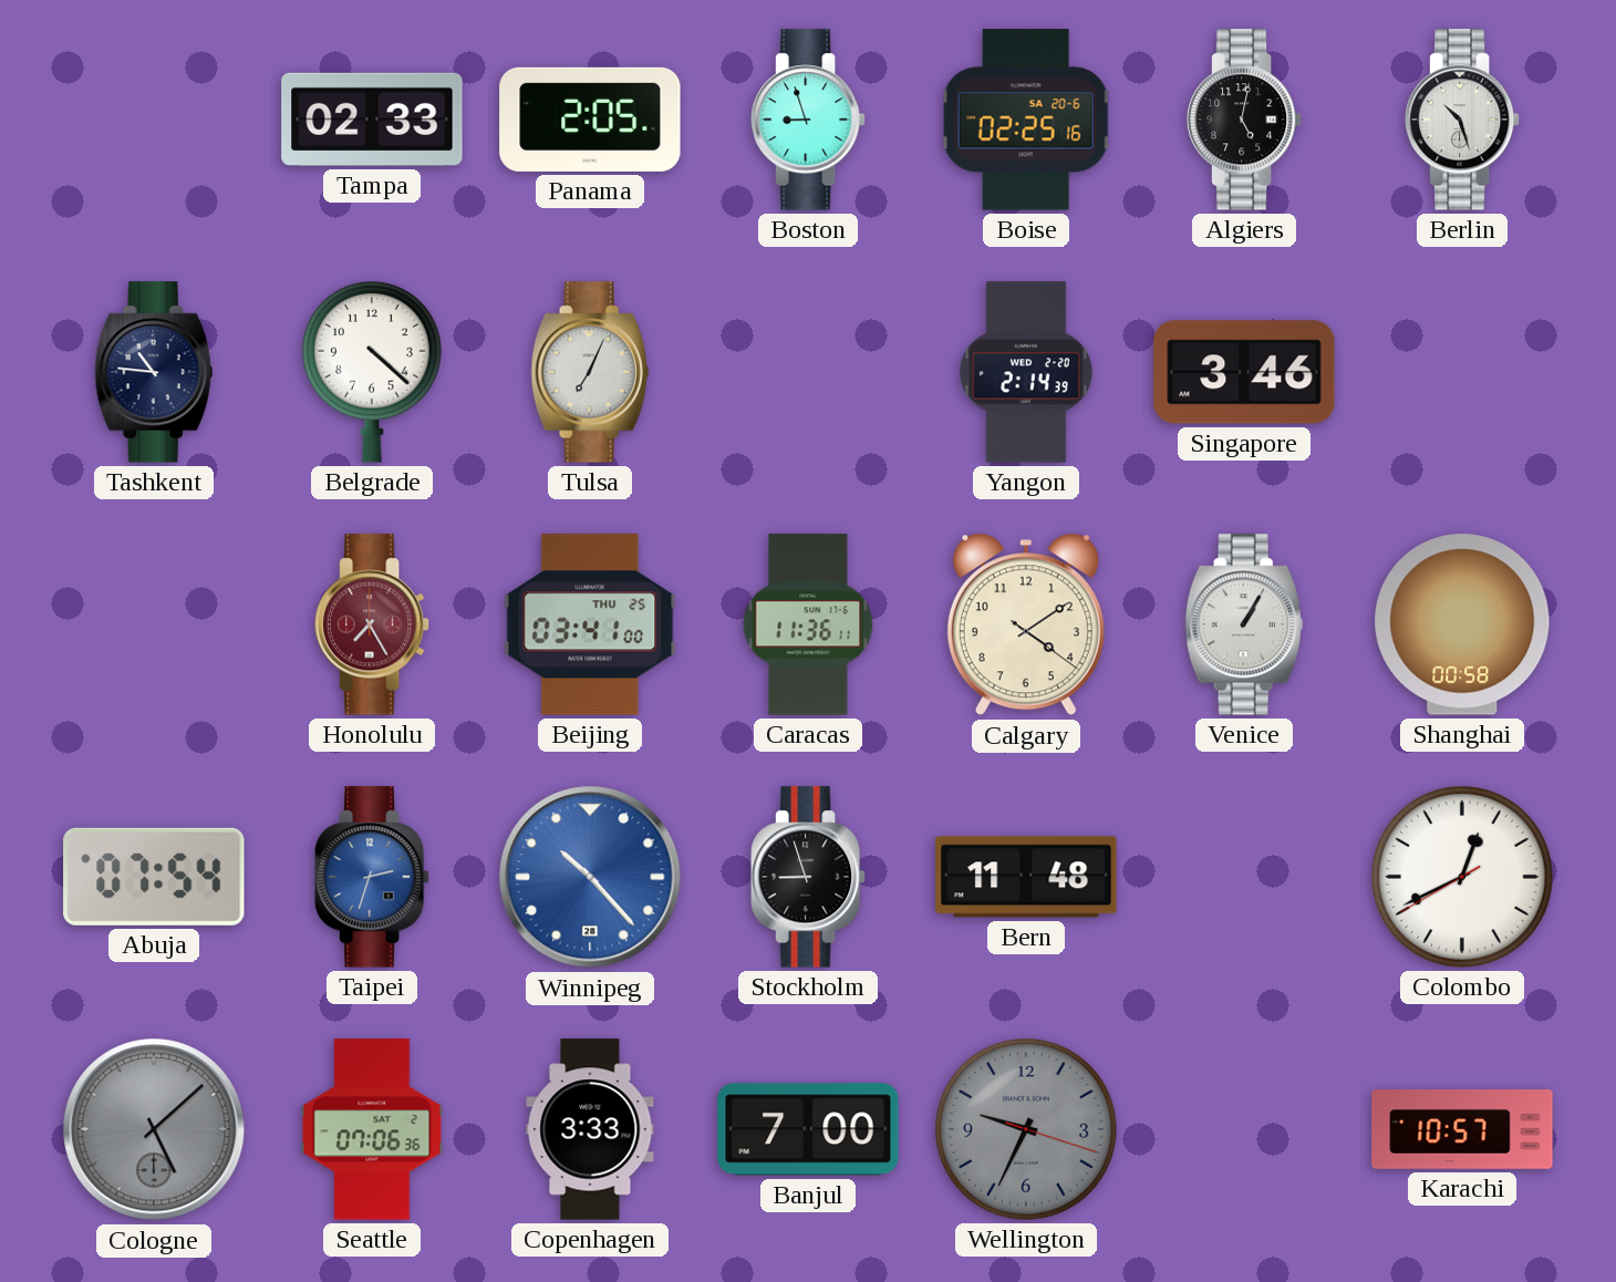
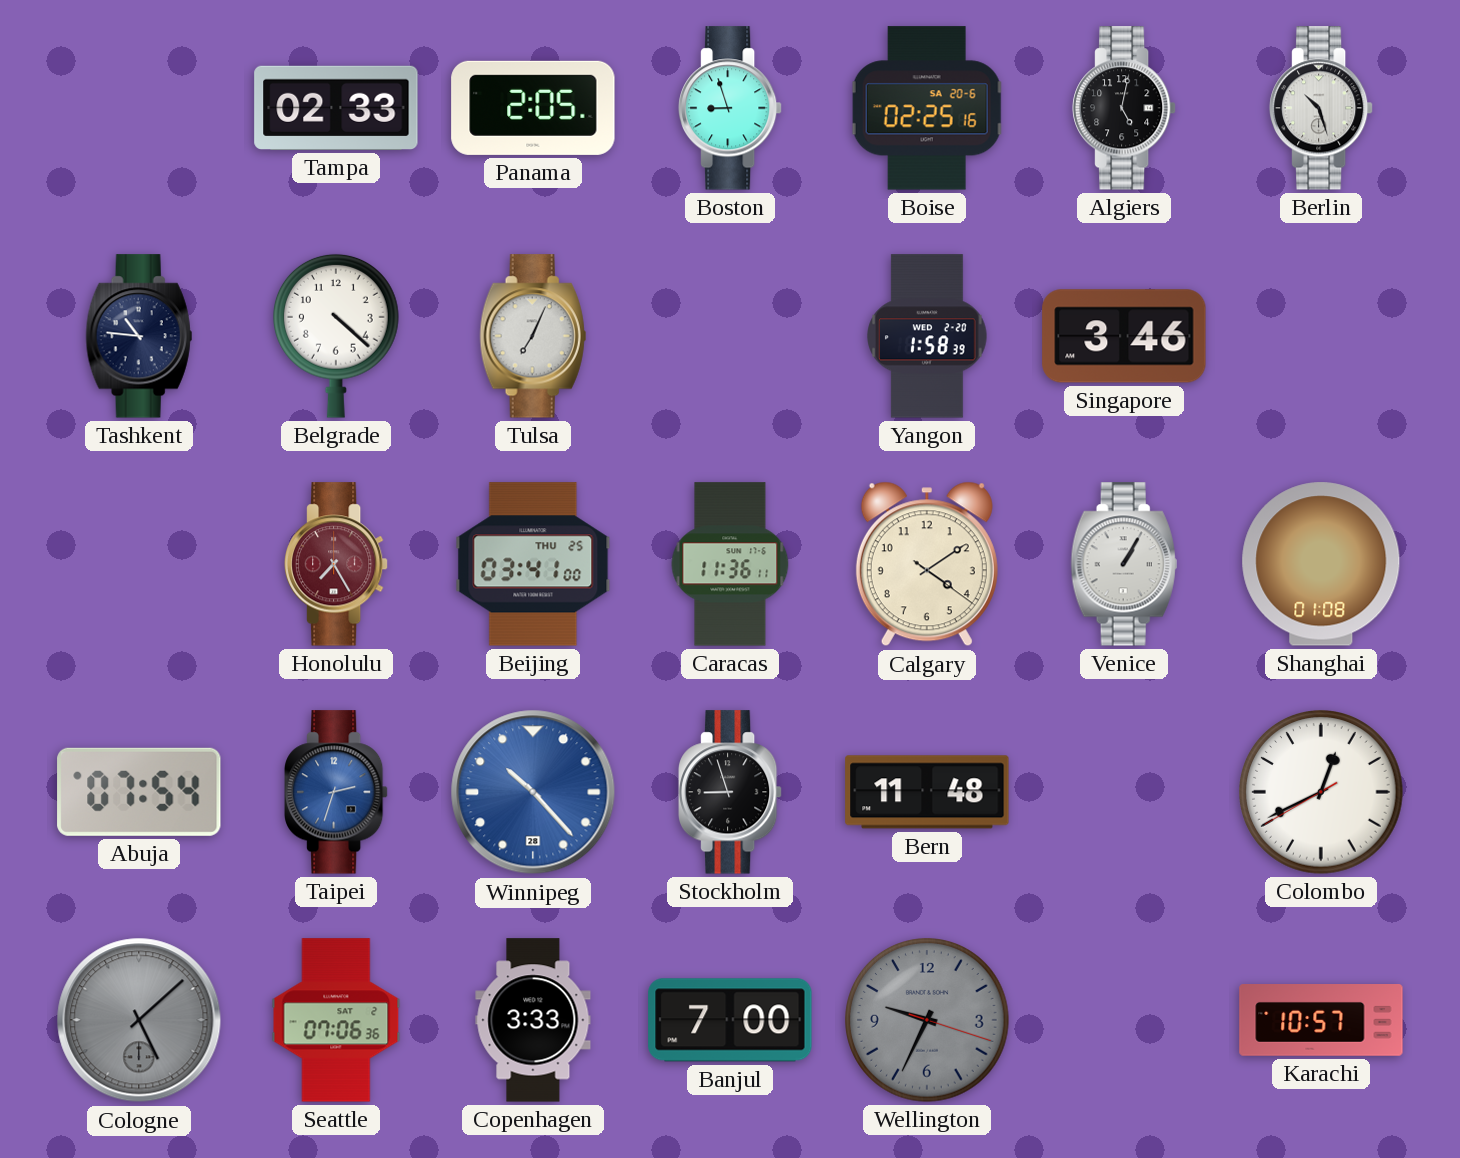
Yangon: 2:14 -> 1:58 (927, 336)
Shanghai: 00:58 -> 01:08 (1321, 564)
